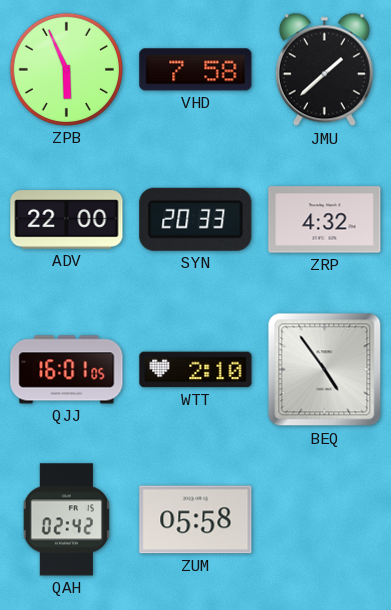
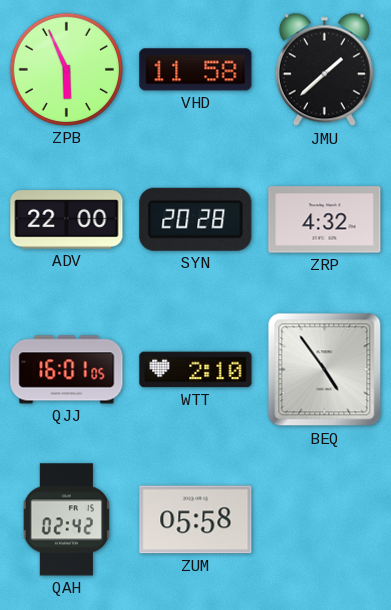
VHD: 7:58 -> 11:58 (196, 70)
SYN: 20:33 -> 20:28 (196, 219)
